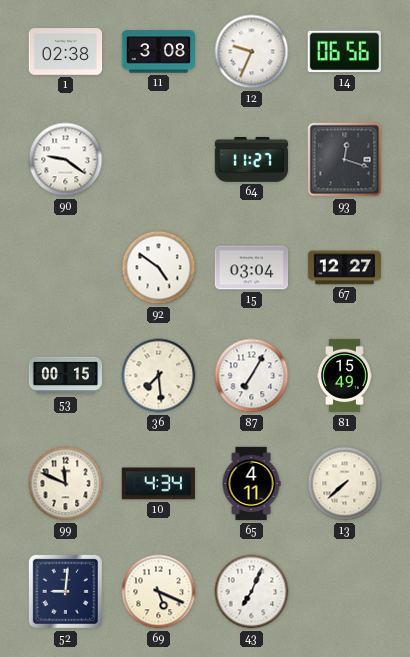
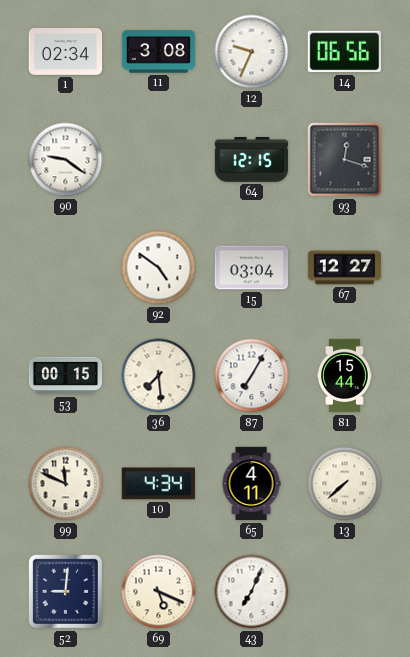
1: 02:38 -> 02:34 (66, 52)
64: 11:27 -> 12:15 (251, 159)
81: 15:49 -> 15:44 (345, 376)
